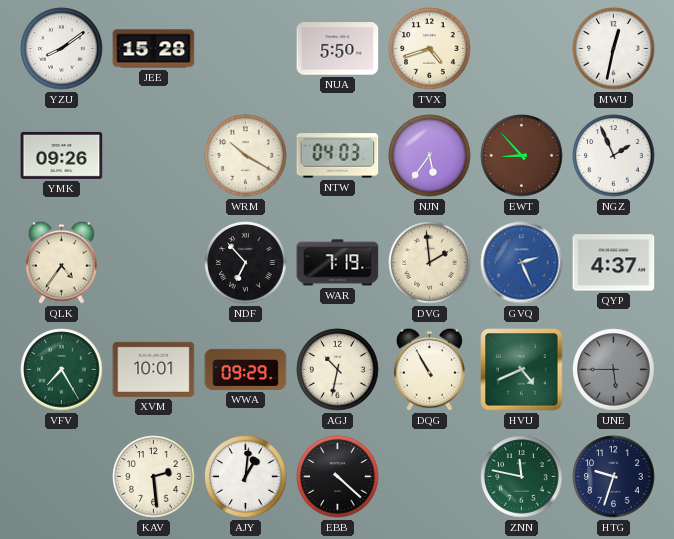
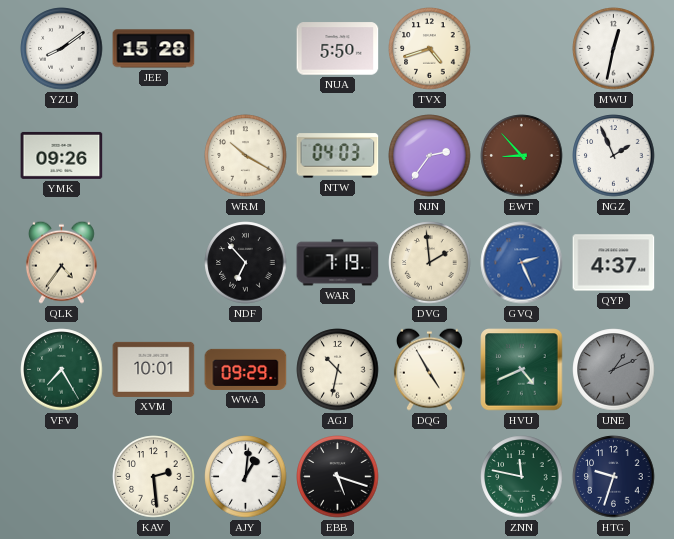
NJN: 5:36 -> 2:36 (430, 156)
DQG: 10:55 -> 4:55 (429, 369)
UNE: 5:45 -> 1:11 (614, 370)
EBB: 4:22 -> 5:18 (338, 477)
